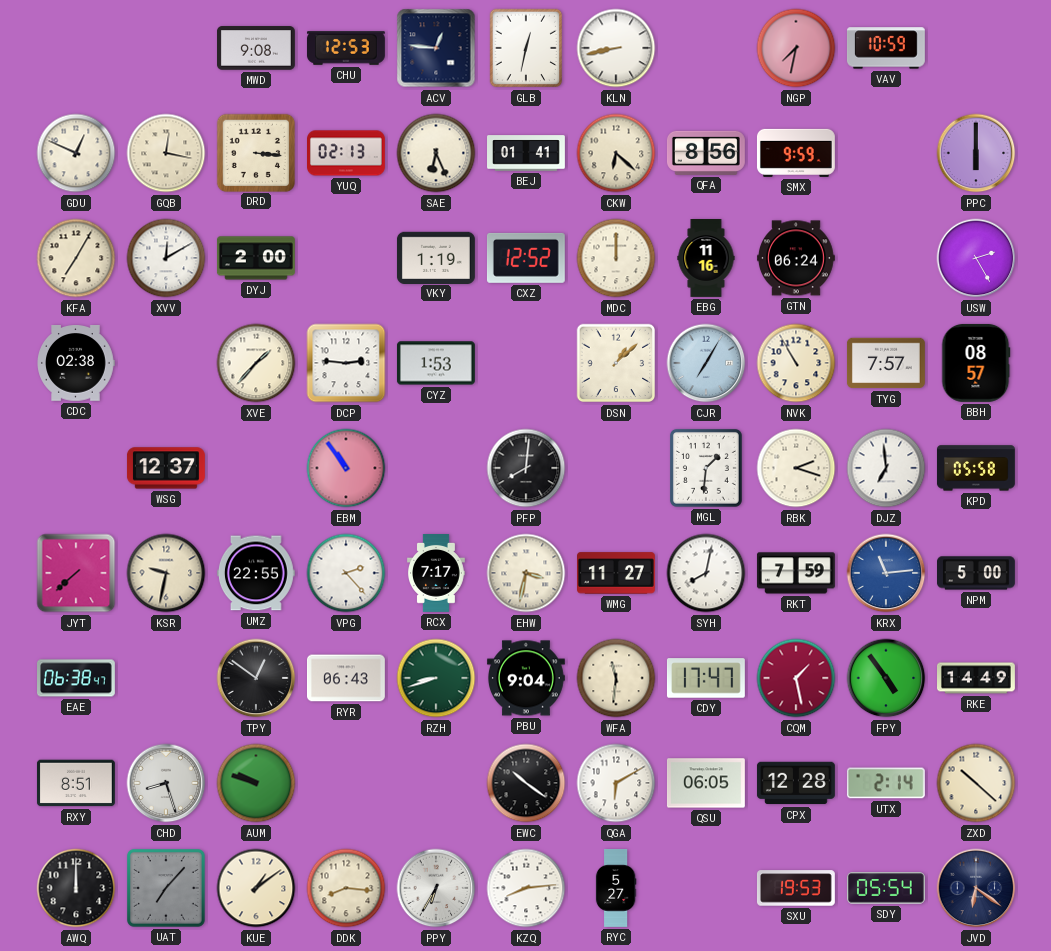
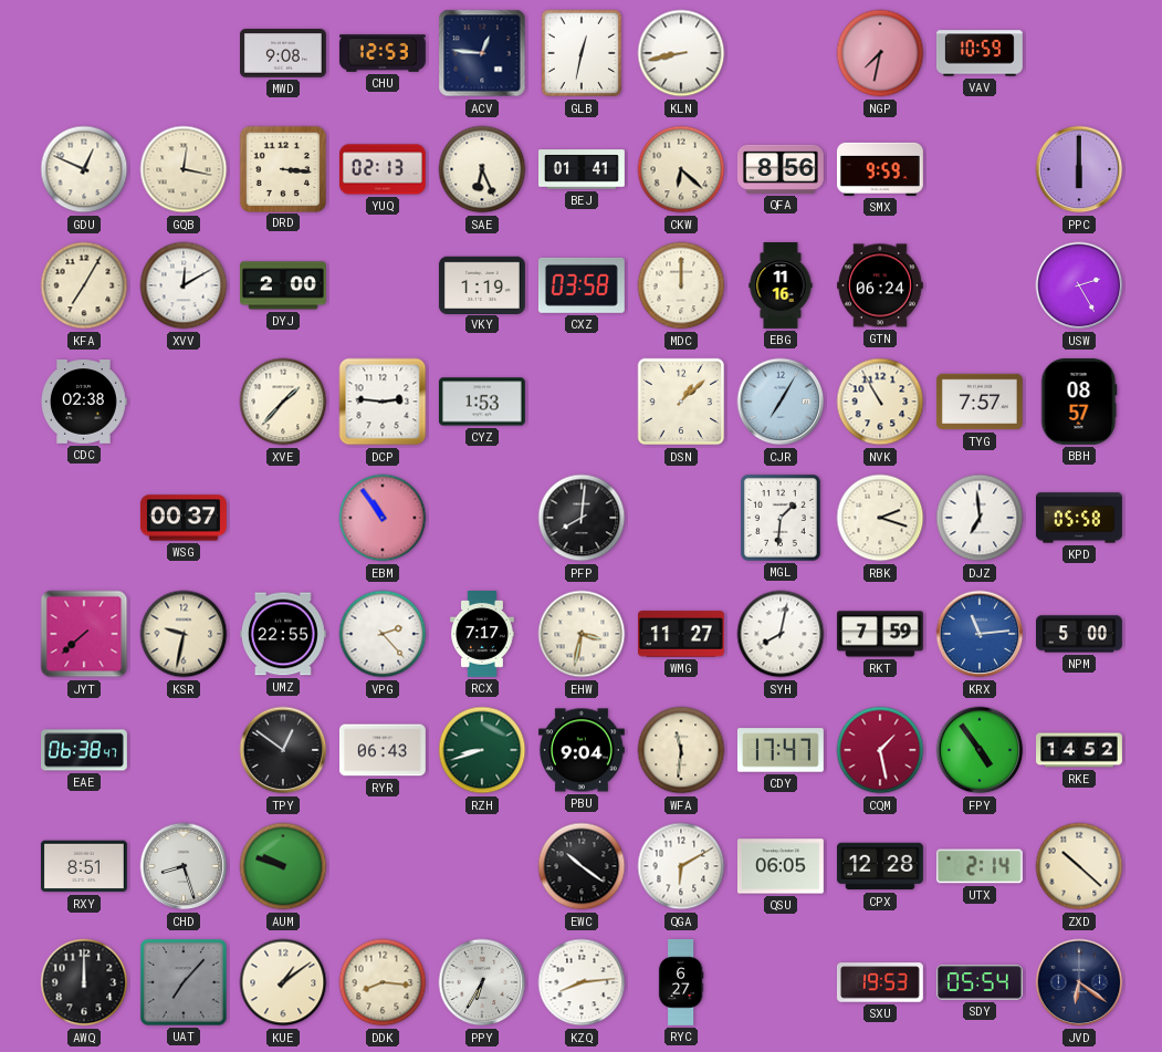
CXZ: 12:52 -> 03:58 (582, 285)
WSG: 12:37 -> 00:37 (184, 518)
RKE: 14:49 -> 14:52 (1080, 750)
RYC: 5:27 -> 6:27 (681, 983)
